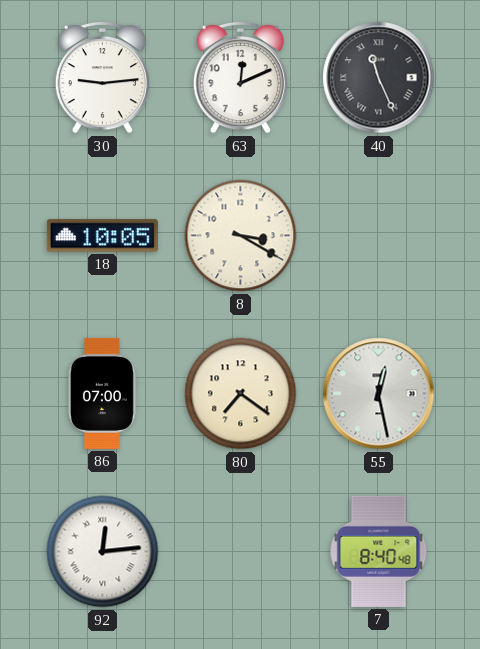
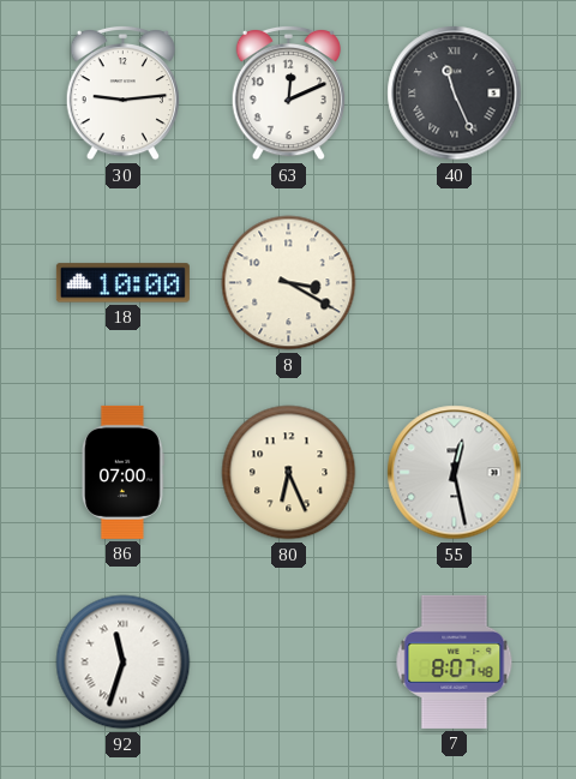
18: 10:05 -> 10:00 (122, 283)
80: 7:21 -> 6:26 (289, 473)
92: 12:14 -> 11:33 (124, 663)
7: 8:40 -> 8:07 (455, 661)
